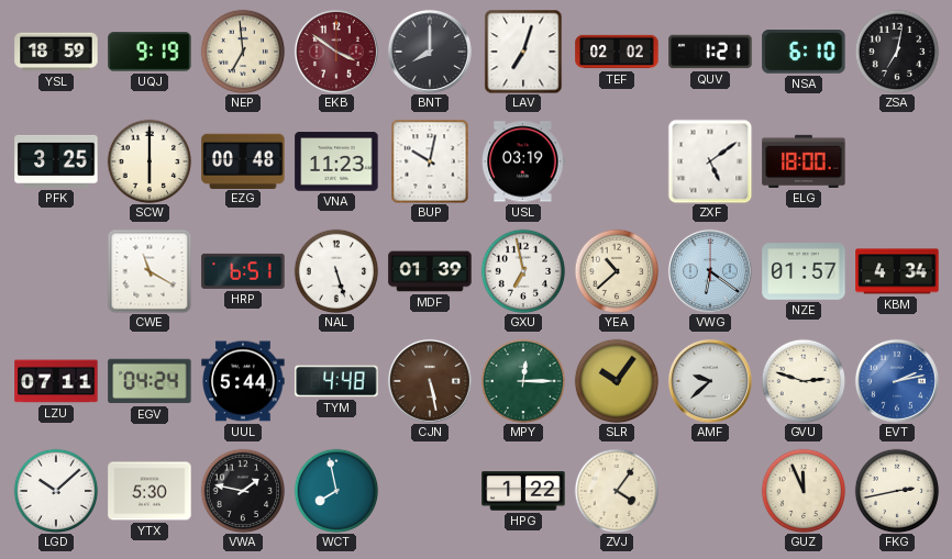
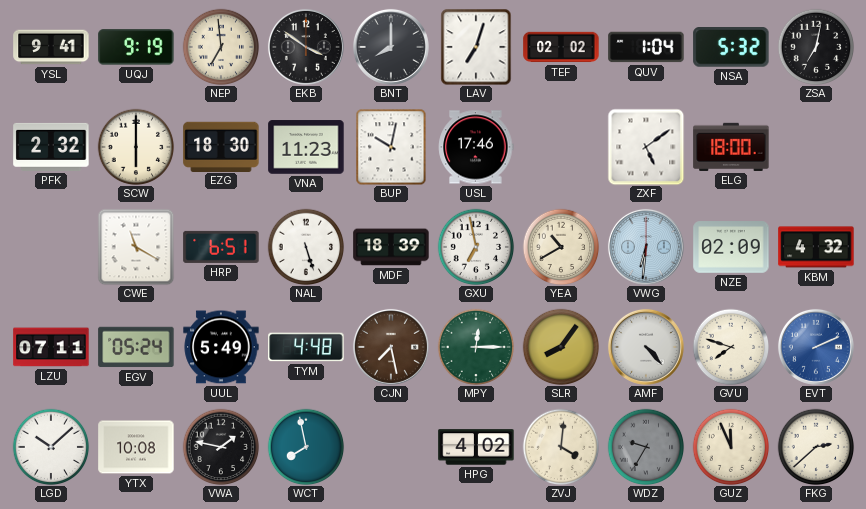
YSL: 18:59 -> 9:41 (51, 47)
EKB dial: burgundy -> black (306, 47)
QUV: 1:21 -> 1:04 (646, 47)
NSA: 6:10 -> 5:32 (731, 48)
PFK: 3:25 -> 2:32 (51, 147)
EZG: 00:48 -> 18:30 (221, 146)
USL: 03:19 -> 17:46 (476, 147)
MDF: 01:39 -> 18:39 (391, 247)
YEA: 10:38 -> 10:40 (561, 247)
VWG: 6:21 -> 6:31 (646, 247)
NZE: 01:57 -> 02:09 (731, 247)
KBM: 4:34 -> 4:32 (816, 247)
EGV: 04:24 -> 05:24 (136, 347)
UUL: 5:44 -> 5:49 (221, 347)
CJN: 5:28 -> 7:28 (391, 347)
SLR: 10:06 -> 8:06 (561, 347)
AMF: 9:38 -> 4:23 (646, 347)
GVU: 2:48 -> 7:48 (731, 347)
EVT: 2:13 -> 2:11 (816, 347)
YTX: 5:30 -> 10:08 (136, 447)
HPG: 1:22 -> 4:02 (476, 447)
ZVJ: 4:06 -> 4:01 (561, 447)
WDZ: none -> 9:35 (646, 447)
FKG: 2:43 -> 2:38 (816, 447)
